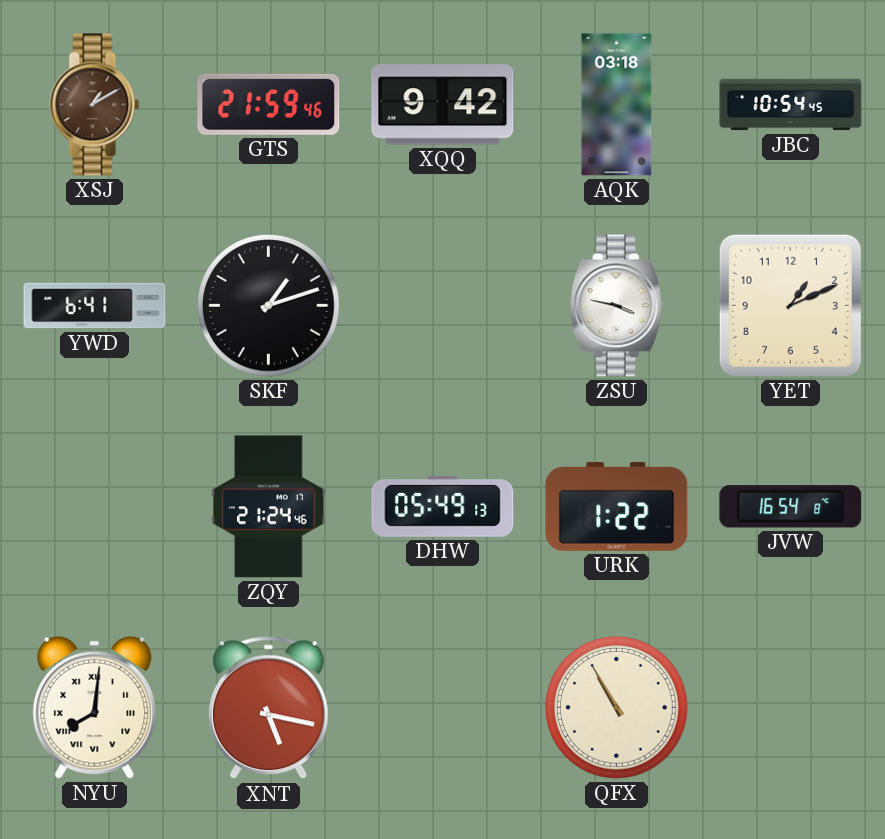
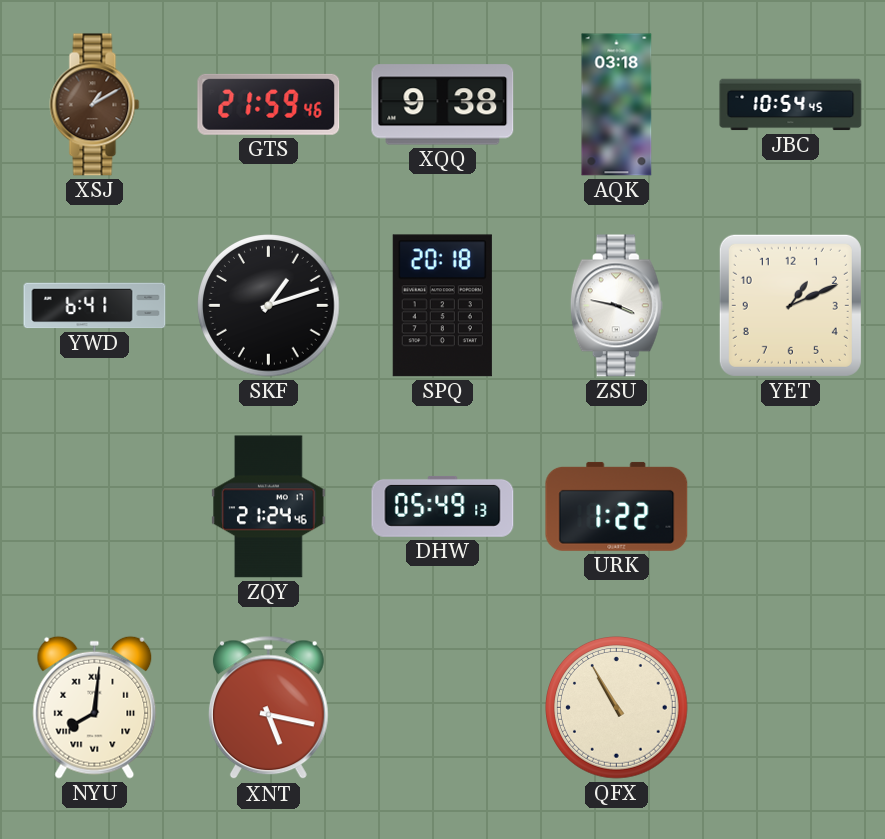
XQQ: 9:42 -> 9:38 (443, 105)
SPQ: none -> 20:18 (442, 306)
JVW: 16:54 -> none (791, 507)
